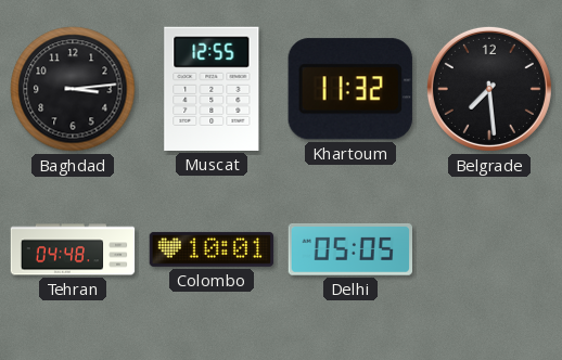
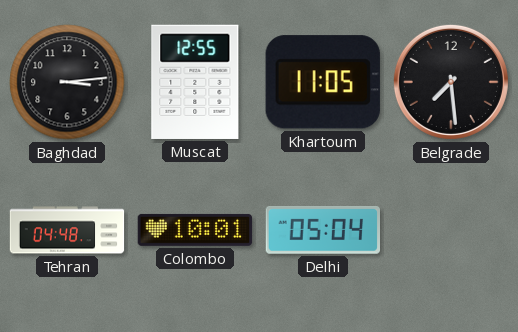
Khartoum: 11:32 -> 11:05 (323, 82)
Delhi: 05:05 -> 05:04 (323, 230)
